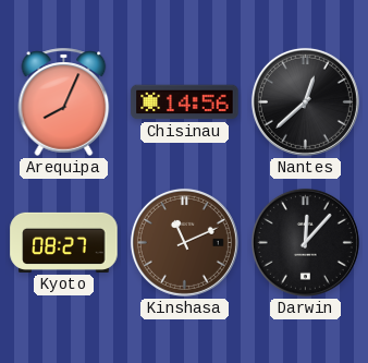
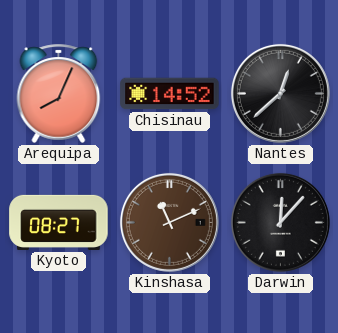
Chisinau: 14:56 -> 14:52 (170, 94)
